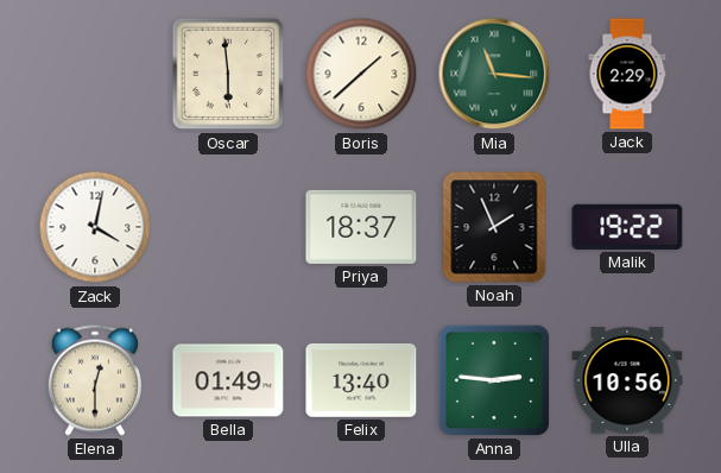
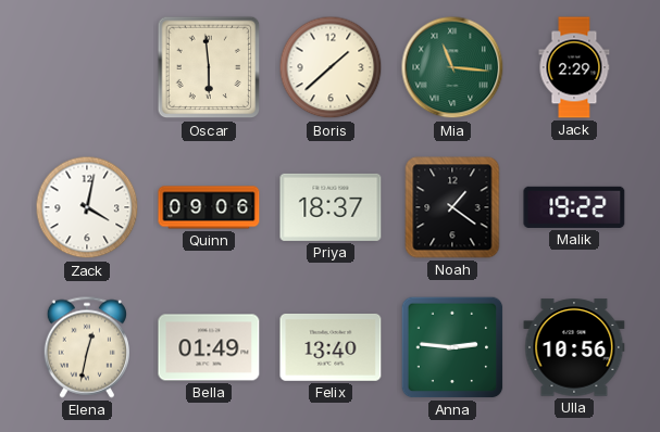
Quinn: none -> 09:06 (209, 207)
Noah: 1:56 -> 1:21 (452, 207)
Elena: 12:30 -> 12:32 (87, 347)
